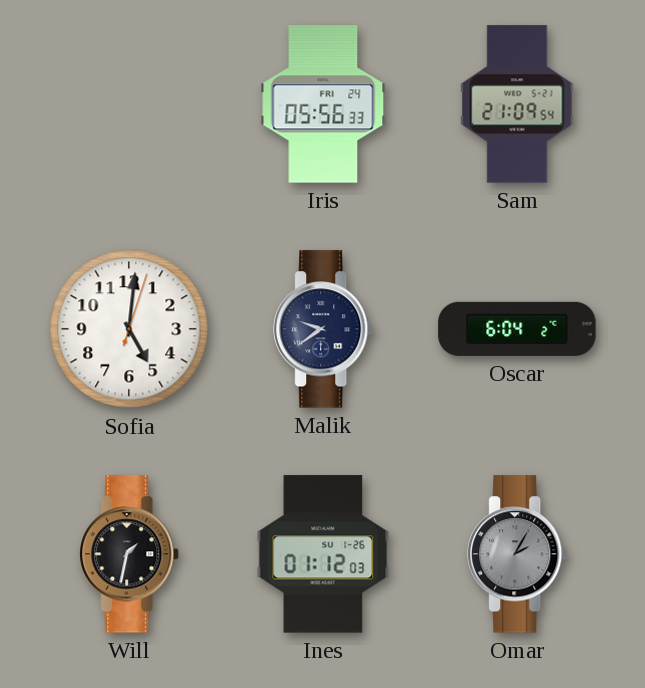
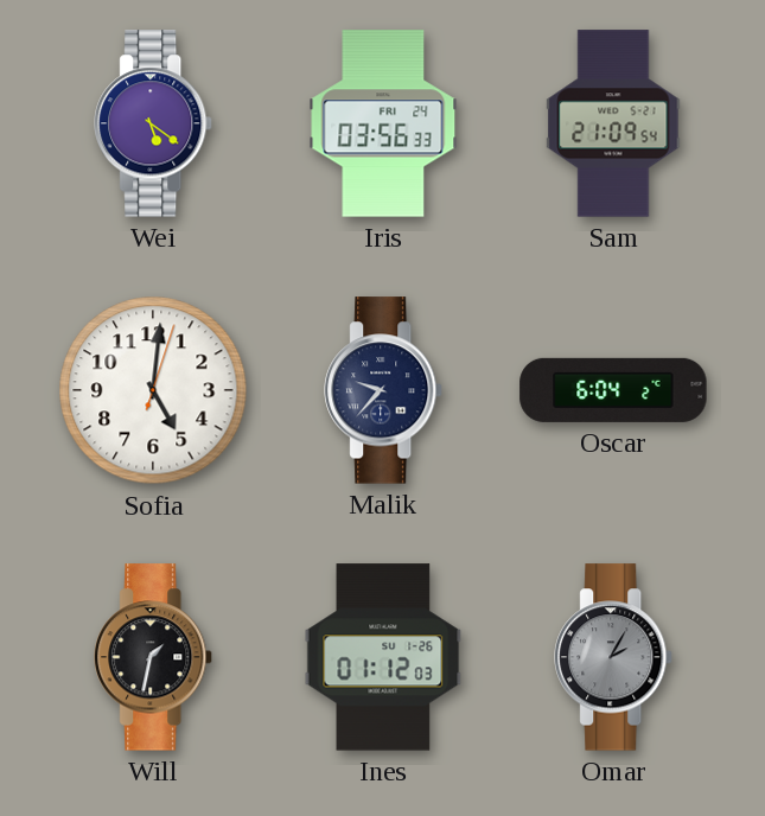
Wei: none -> 5:21 (154, 123)
Iris: 05:56 -> 03:56 (383, 123)
Malik: 9:39 -> 9:37 (384, 390)
